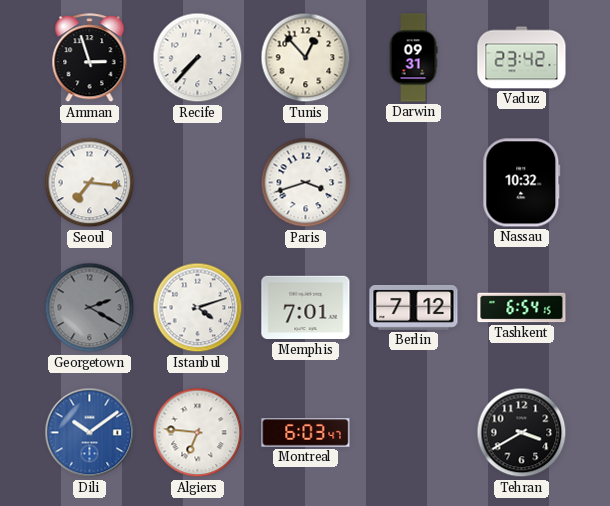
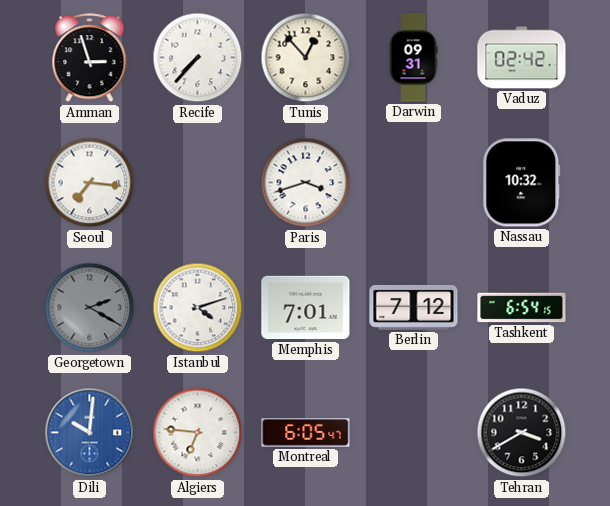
Vaduz: 23:42 -> 02:42 (522, 58)
Dili: 10:09 -> 10:01 (90, 433)
Montreal: 6:03 -> 6:05 (306, 433)
